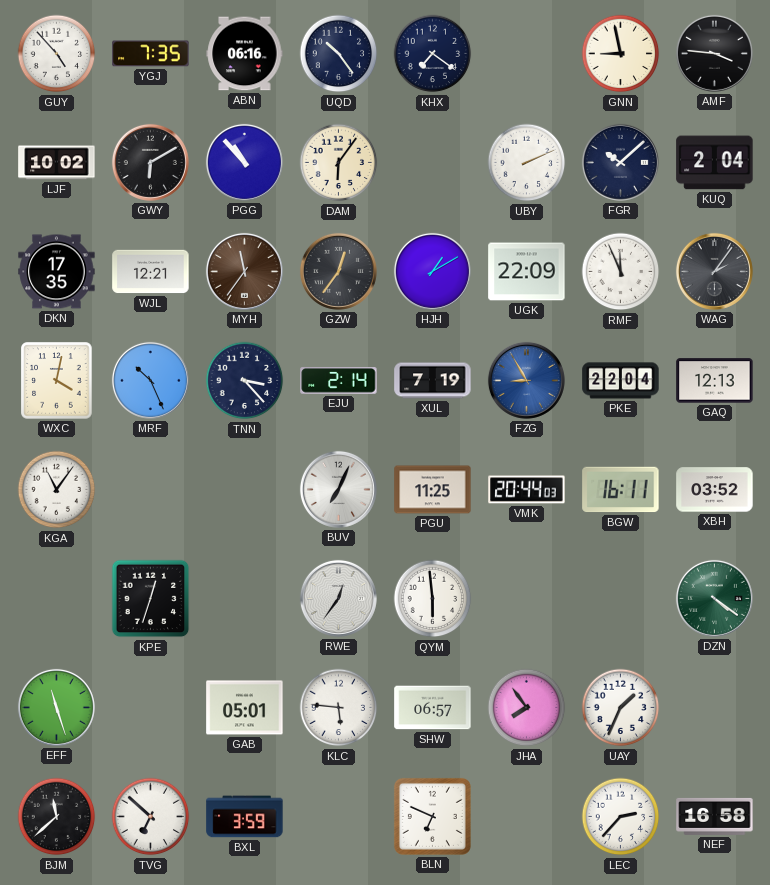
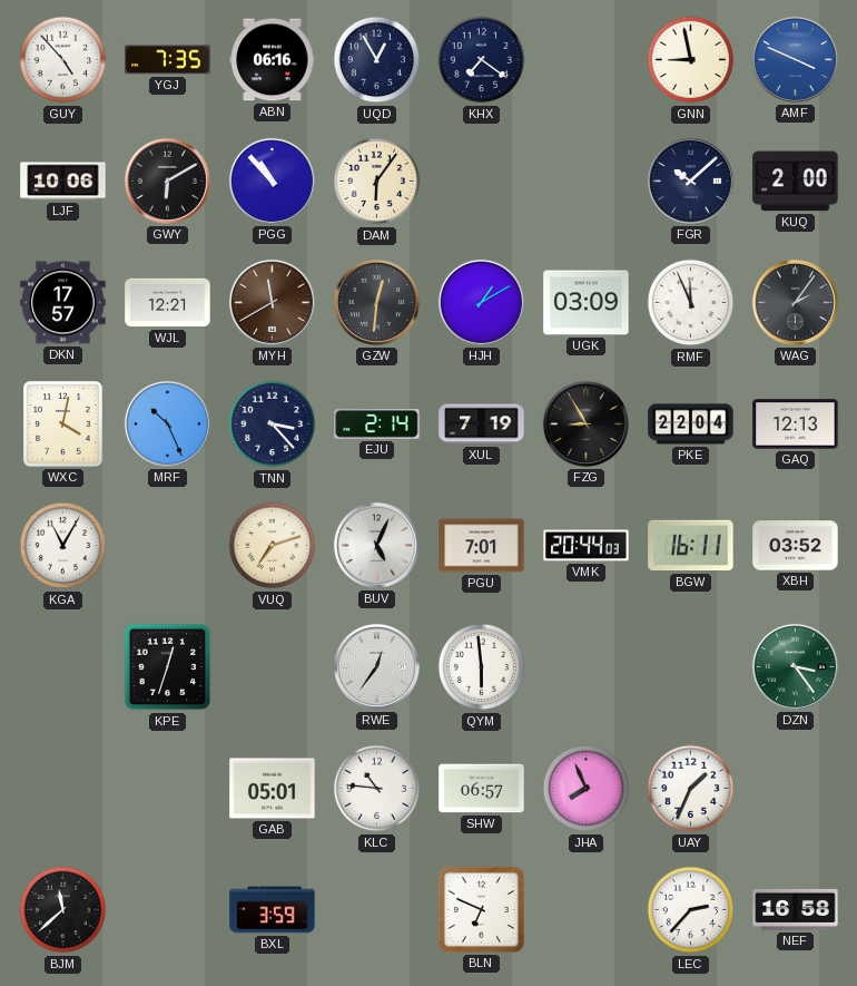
UQD: 10:24 -> 12:55 (377, 60)
AMF: 3:46 -> 3:49 (795, 59)
AMF dial: black -> blue (795, 59)
LJF: 10:02 -> 10:06 (63, 182)
UBY: 2:11 -> none (527, 163)
KUQ: 2:04 -> 2:00 (796, 182)
DKN: 17:35 -> 17:57 (63, 303)
MYH: 11:36 -> 11:40 (272, 302)
GZW: 12:36 -> 12:31 (376, 302)
UGK: 22:09 -> 03:09 (587, 303)
FZG dial: blue -> black (585, 423)
KGA: 11:06 -> 11:05 (63, 546)
VUQ: none -> 7:12 (273, 546)
BUV: 7:04 -> 5:04 (376, 545)
PGU: 11:25 -> 7:01 (482, 546)
DZN: 4:21 -> 3:24 (795, 666)
EFF: 11:27 -> none (56, 707)
KLC: 5:46 -> 10:46 (377, 789)
JHA: 7:54 -> 7:56 (587, 789)
TVG: 6:52 -> none (151, 817)
